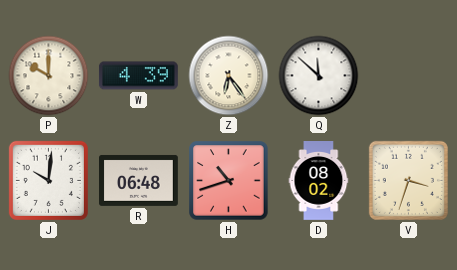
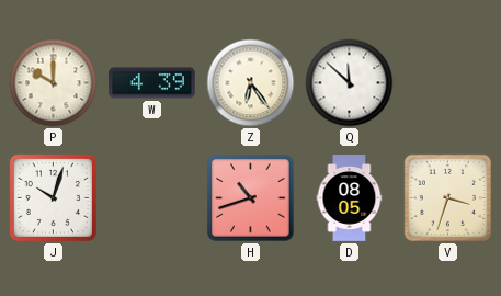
J: 10:01 -> 10:03 (53, 197)
R: 06:48 -> none (139, 180)
D: 08:02 -> 08:05 (350, 198)
